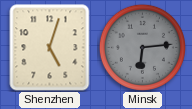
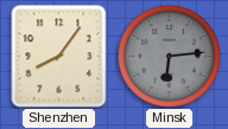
Shenzhen: 5:03 -> 8:06 (59, 57)
